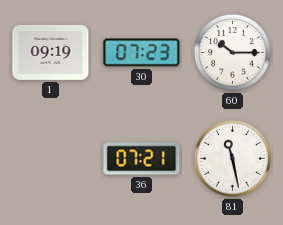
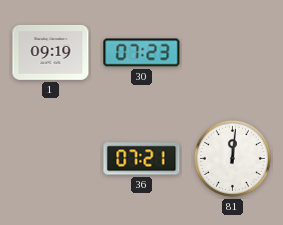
60: 10:15 -> none (233, 53)
81: 11:28 -> 12:01 (233, 159)
